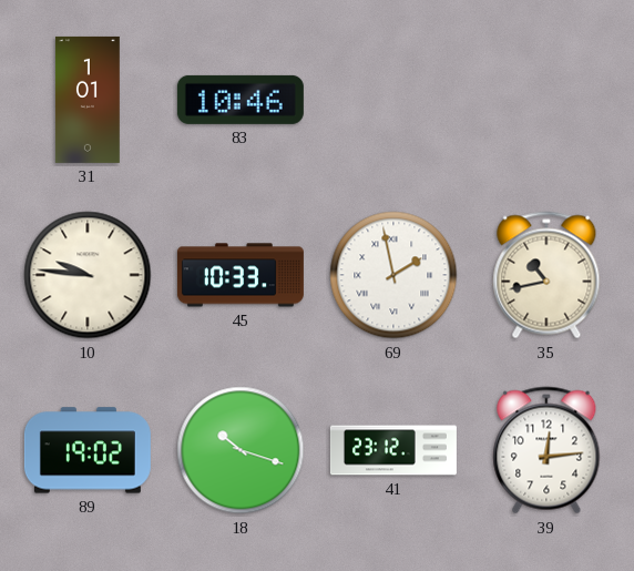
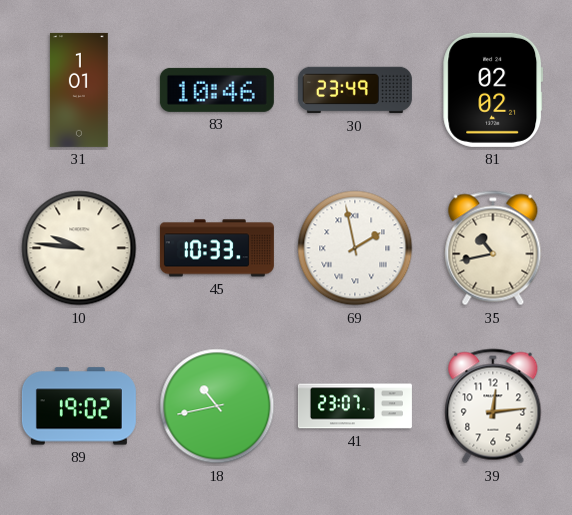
30: none -> 23:49 (355, 90)
81: none -> 02:02 (493, 90)
18: 10:18 -> 10:43 (217, 406)
41: 23:12 -> 23:07 (355, 406)
